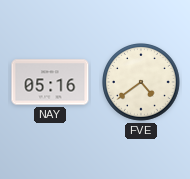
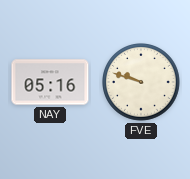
FVE: 4:39 -> 9:48 (142, 83)
